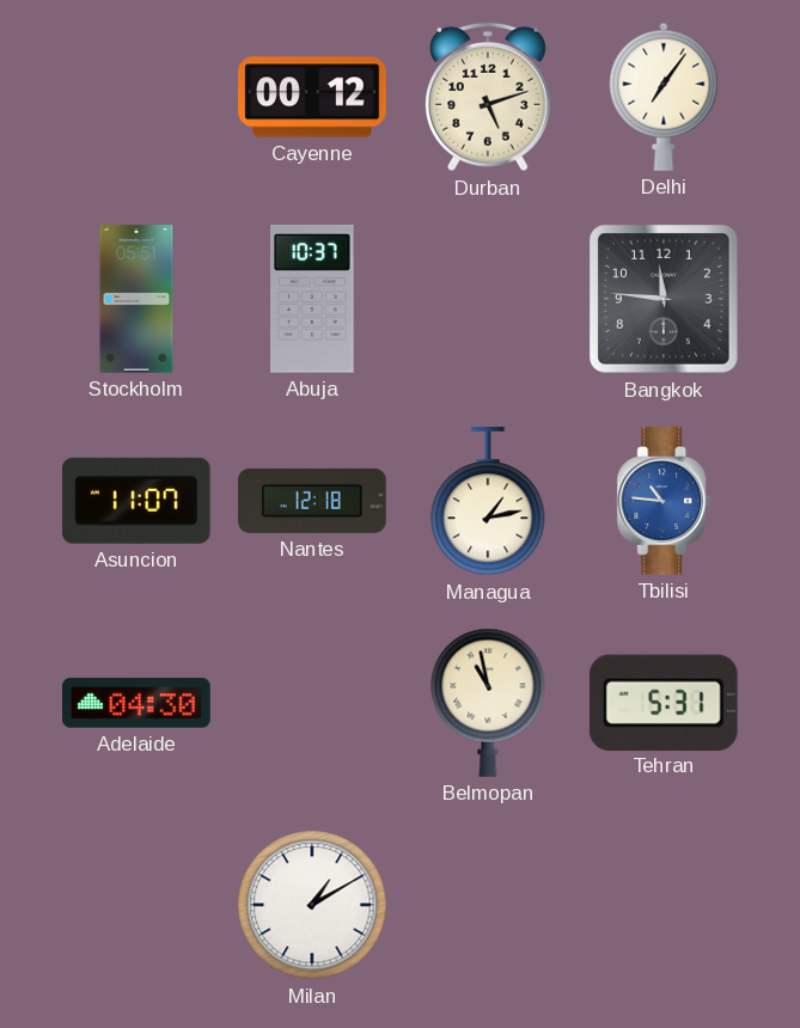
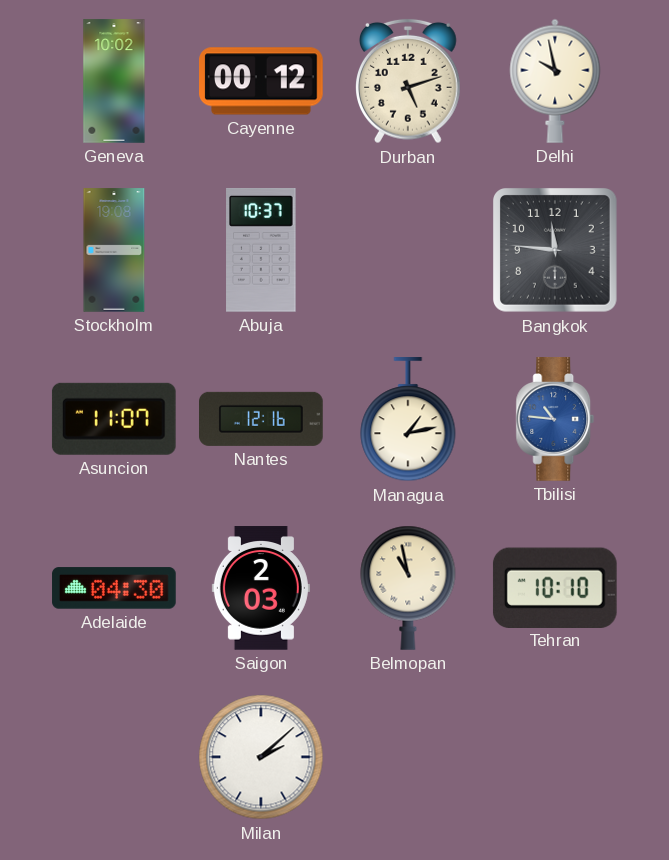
Geneva: none -> 10:02 (114, 81)
Delhi: 7:06 -> 9:58 (555, 81)
Stockholm: 05:51 -> 19:08 (114, 250)
Nantes: 12:18 -> 12:16 (262, 419)
Saigon: none -> 2:03 (261, 588)
Tehran: 5:31 -> 10:10 (555, 587)
Milan: 1:10 -> 2:08 (261, 757)
